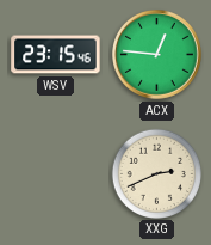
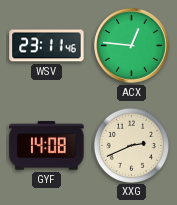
WSV: 23:15 -> 23:11 (47, 46)
GYF: none -> 14:08 (47, 146)
